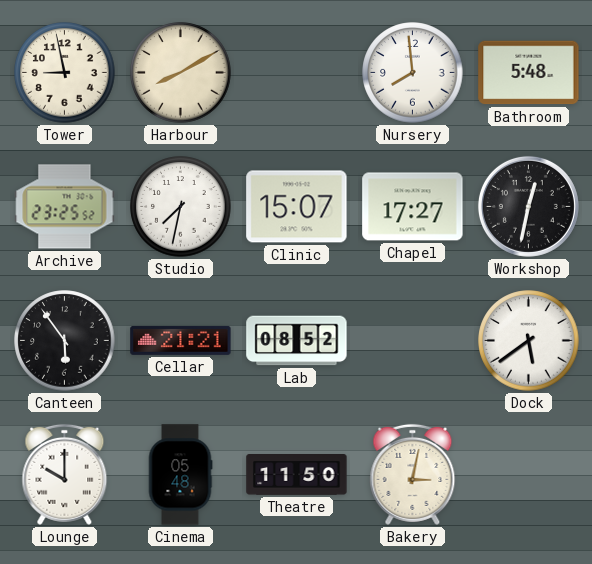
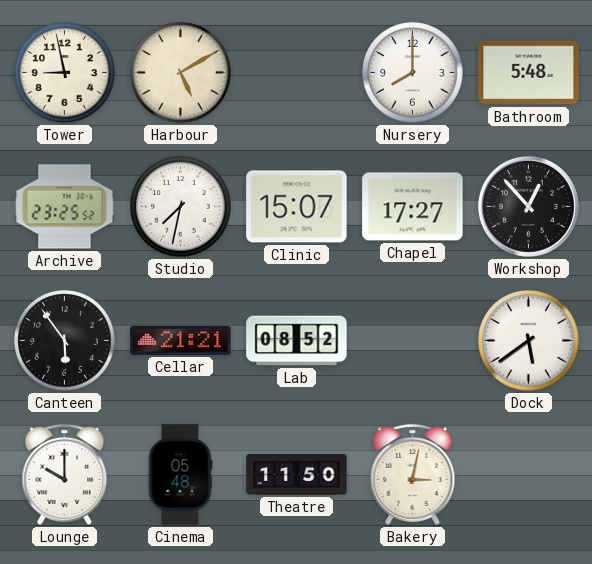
Harbour: 8:10 -> 5:10 (181, 73)
Nursery: 7:59 -> 8:00 (413, 73)
Workshop: 12:32 -> 12:53 (528, 206)
